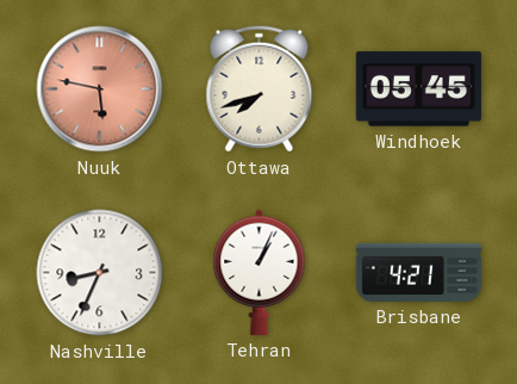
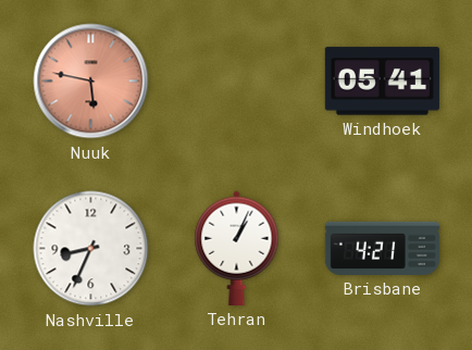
Ottawa: 7:42 -> none (260, 89)
Windhoek: 05:45 -> 05:41 (382, 82)
